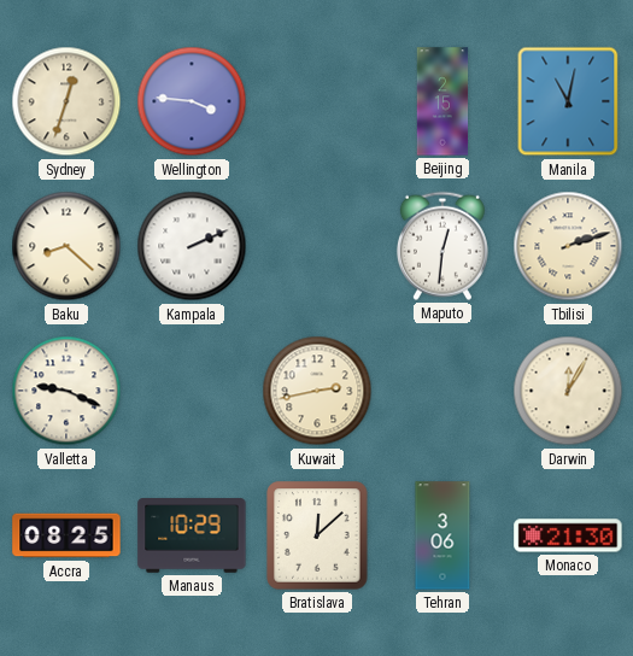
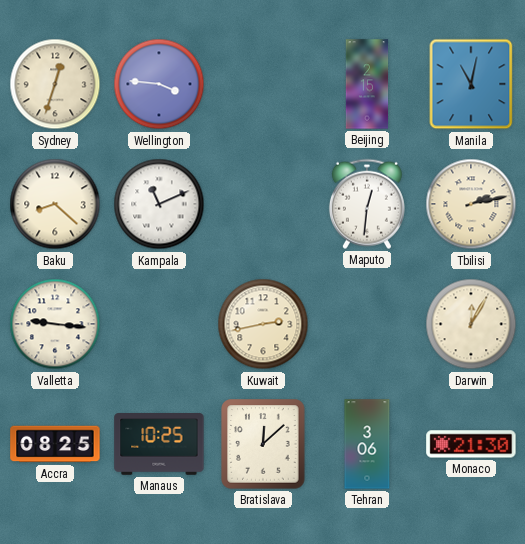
Kampala: 2:11 -> 11:11 (159, 204)
Tbilisi: 2:12 -> 2:13 (471, 204)
Valletta: 9:19 -> 9:16 (55, 324)
Manaus: 10:29 -> 10:25 (159, 444)
